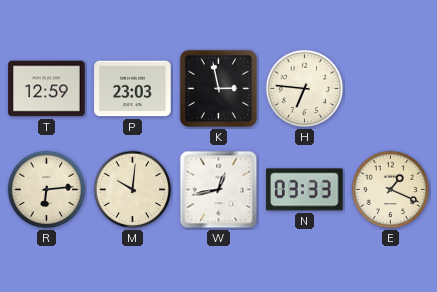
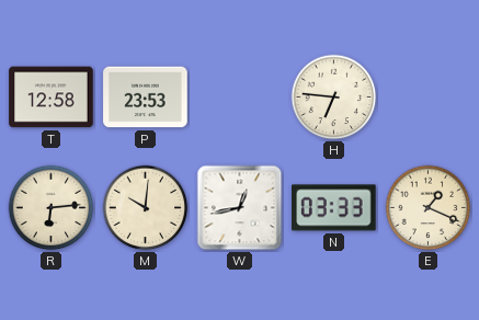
T: 12:59 -> 12:58 (52, 98)
P: 23:03 -> 23:53 (146, 98)
K: 2:58 -> none (218, 88)
